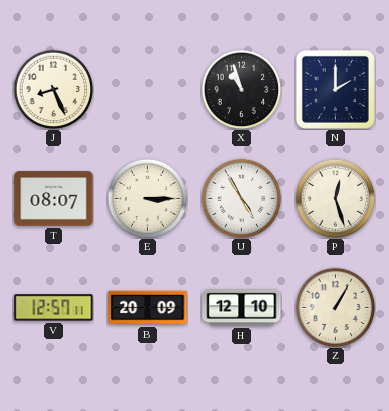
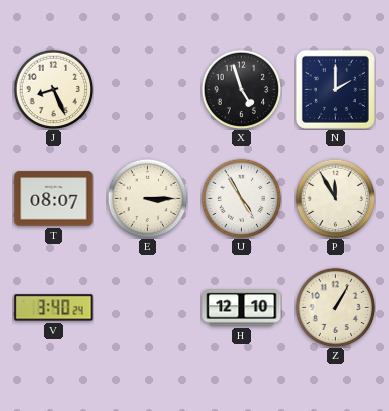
X: 10:57 -> 4:57 (241, 89)
P: 12:27 -> 11:55 (335, 198)
V: 12:57 -> 3:40 (54, 308)
B: 20:09 -> none (148, 308)
